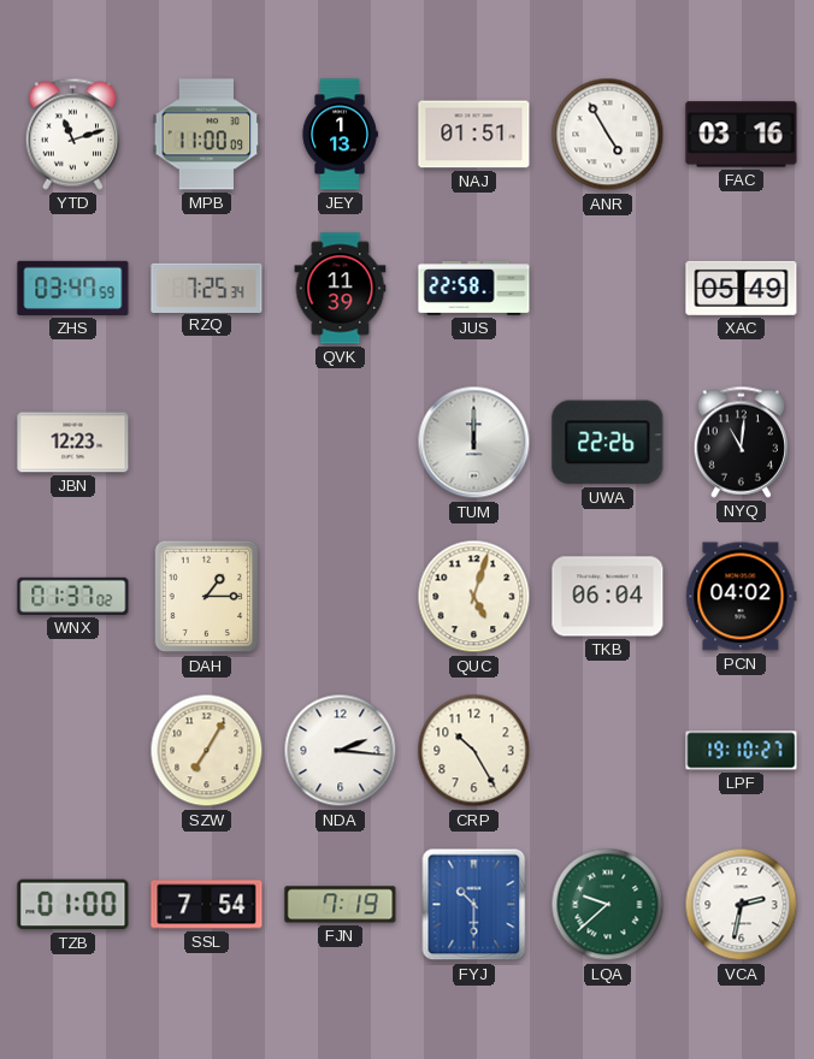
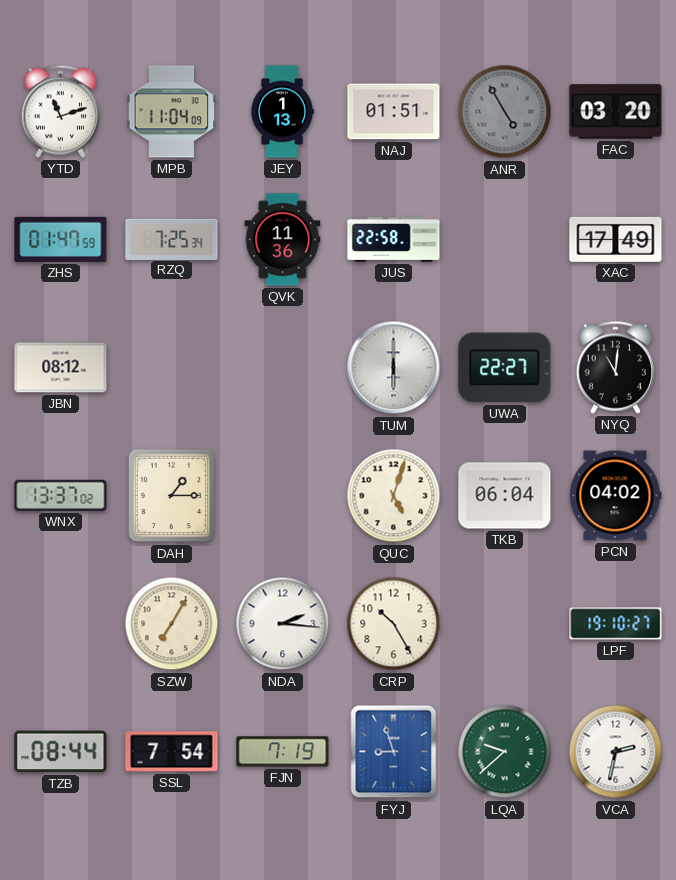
MPB: 11:00 -> 11:04 (172, 112)
ANR dial: white -> grey (505, 112)
FAC: 03:16 -> 03:20 (616, 112)
ZHS: 03:47 -> 01:47 (61, 239)
QVK: 11:39 -> 11:36 (283, 240)
XAC: 05:49 -> 17:49 (616, 239)
JBN: 12:23 -> 08:12 (61, 368)
TUM: 12:00 -> 6:00 (394, 368)
UWA: 22:26 -> 22:27 (505, 368)
WNX: 01:37 -> 13:37 (61, 495)
TZB: 01:00 -> 08:44 (61, 752)
FYJ: 10:30 -> 8:57 (394, 752)
